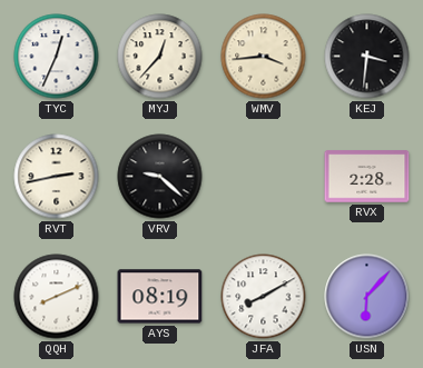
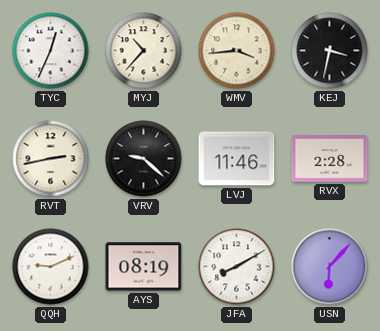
MYJ: 12:37 -> 10:37 (144, 51)
KEJ: 3:31 -> 3:32 (330, 51)
LVJ: none -> 11:46 (237, 159)
QQH: 8:11 -> 9:11 (51, 267)
